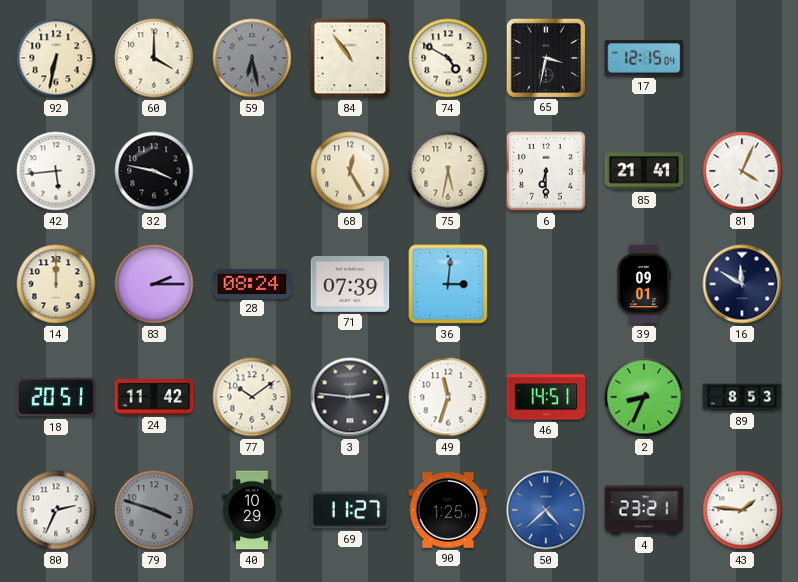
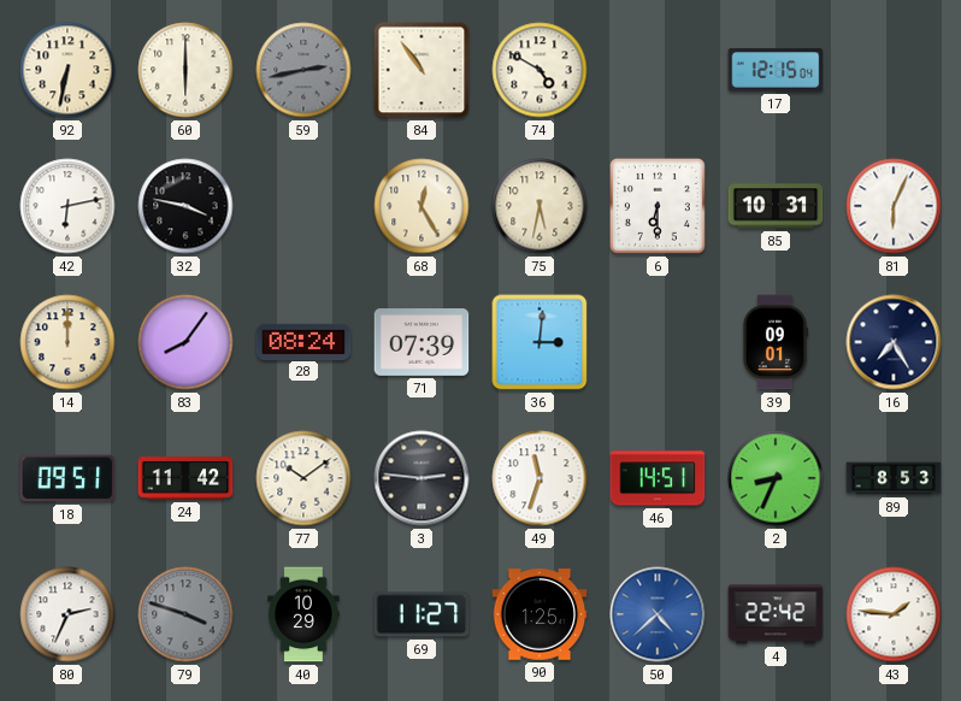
60: 4:00 -> 6:00 (185, 70)
59: 6:28 -> 2:43 (303, 70)
65: 3:32 -> none (545, 57)
42: 5:44 -> 6:13 (67, 206)
85: 21:41 -> 10:31 (776, 206)
81: 4:04 -> 6:04 (894, 206)
83: 2:15 -> 8:06 (185, 342)
16: 11:50 -> 7:25 (894, 342)
18: 20:51 -> 09:51 (67, 478)
4: 23:21 -> 22:42 (776, 614)
